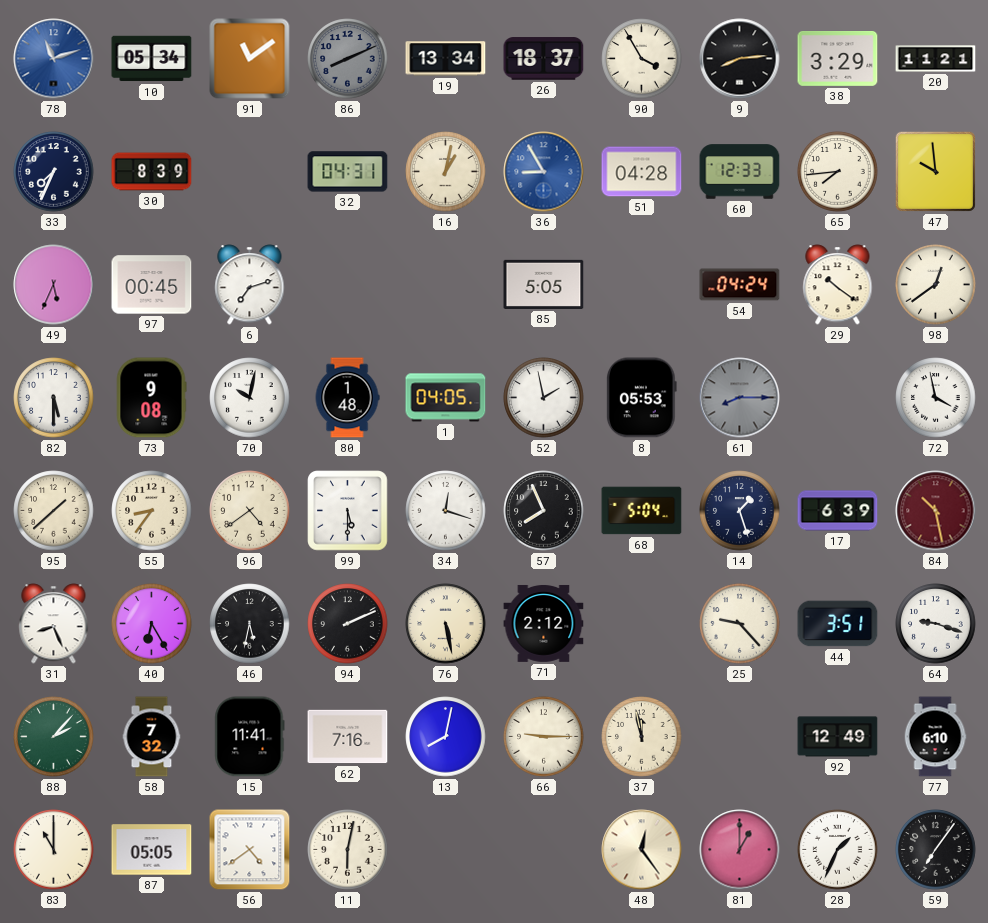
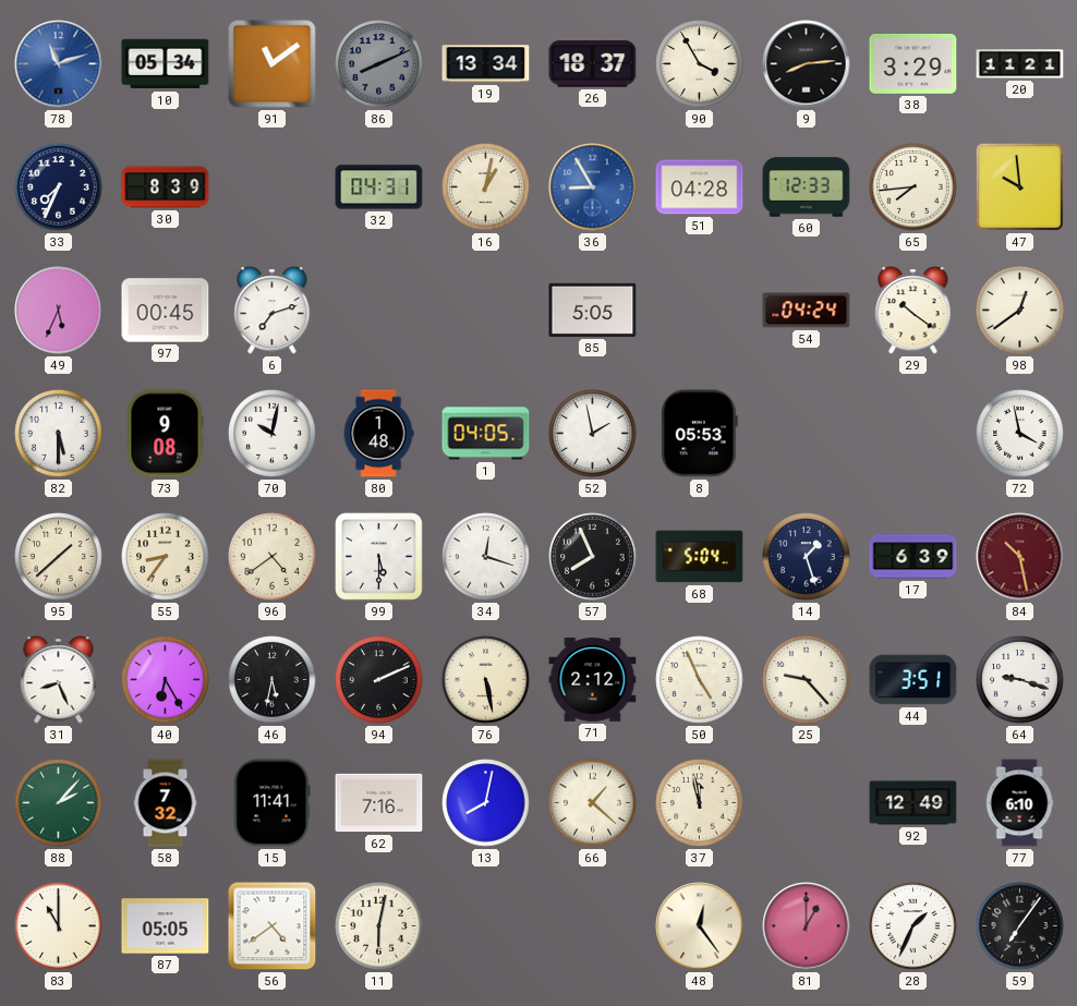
61: 8:15 -> none (740, 398)
50: none -> 4:56 (700, 680)
66: 9:15 -> 1:22 (593, 803)
